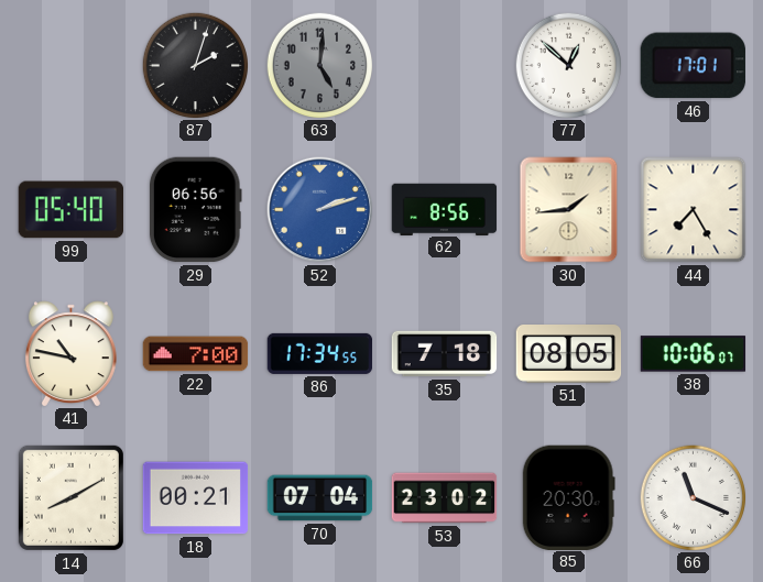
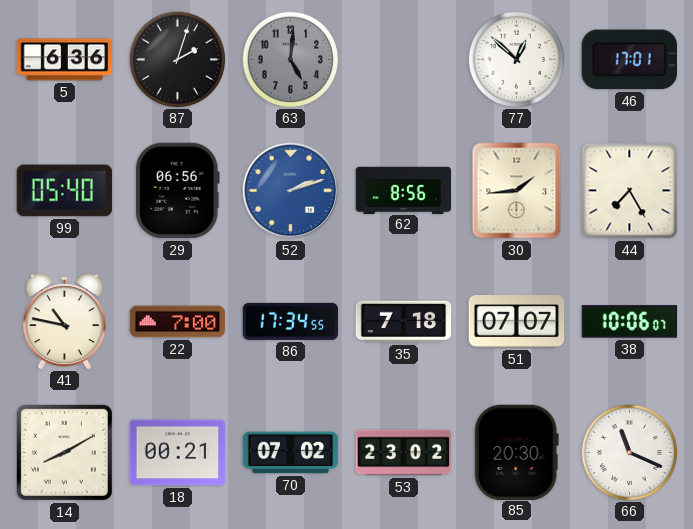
5: none -> 6:36 (65, 60)
51: 08:05 -> 07:07 (517, 322)
70: 07:04 -> 07:02 (291, 453)
